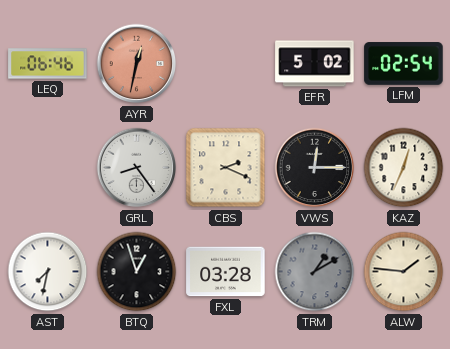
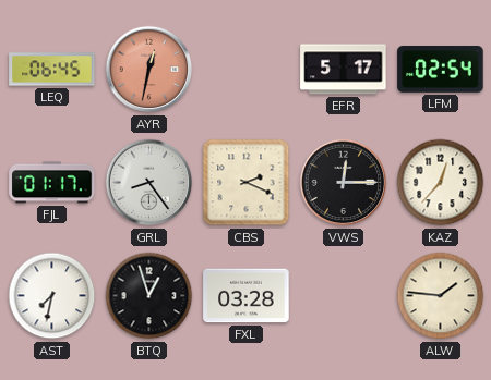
LEQ: 06:46 -> 06:45 (52, 70)
EFR: 5:02 -> 5:17 (344, 70)
FJL: none -> 01:17 (52, 183)
KAZ: 12:34 -> 12:37 (441, 183)
TRM: 1:10 -> none (315, 272)
